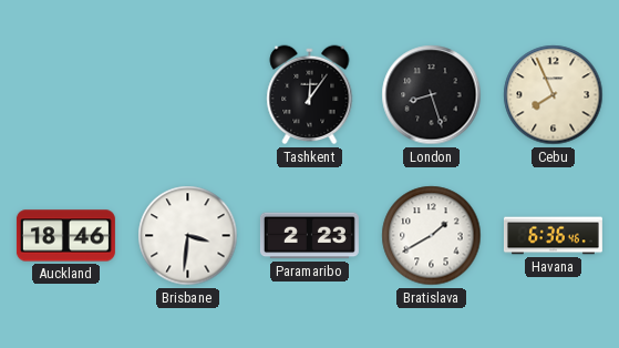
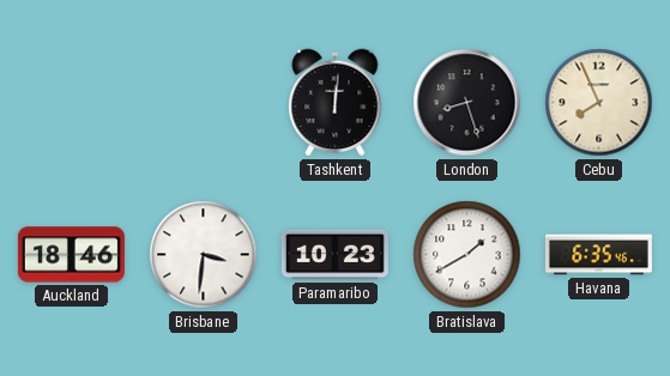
Tashkent: 12:06 -> 12:01 (336, 103)
Paramaribo: 2:23 -> 10:23 (334, 255)
Havana: 6:36 -> 6:35 (598, 255)
